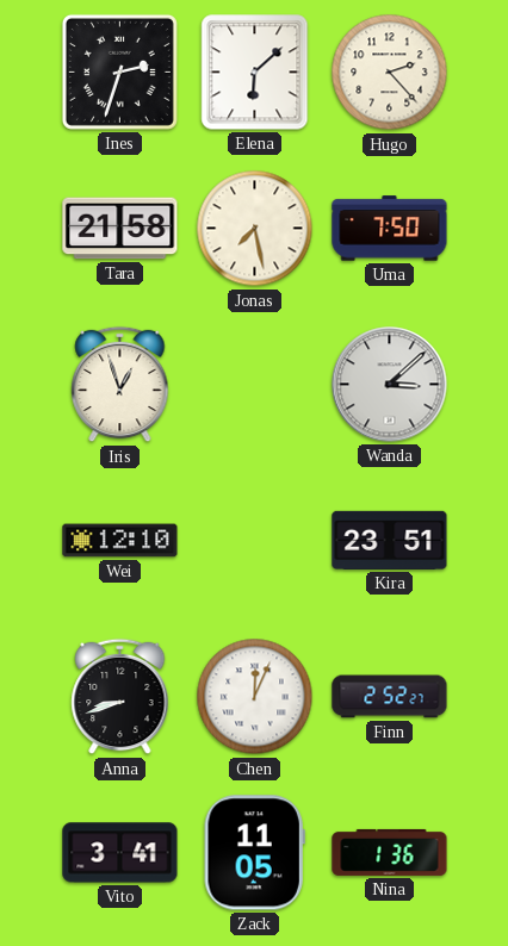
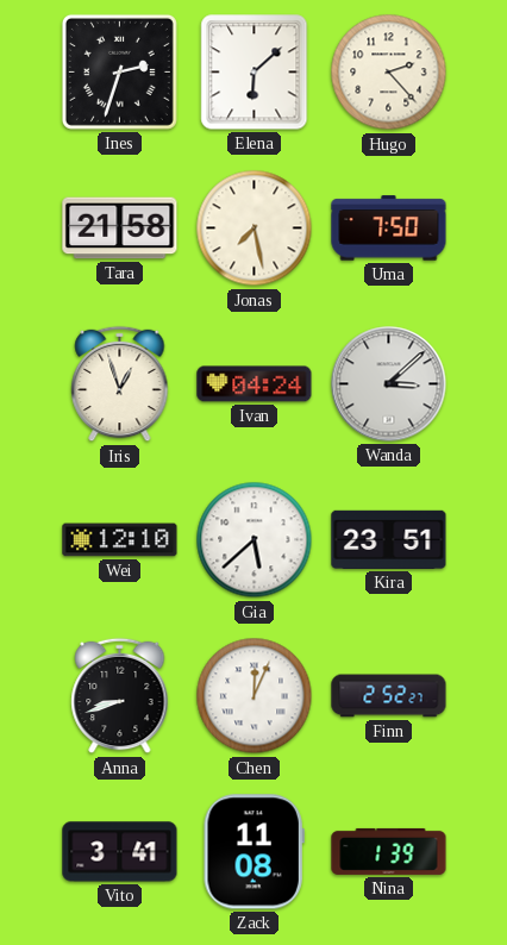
Ivan: none -> 04:24 (255, 384)
Gia: none -> 5:38 (255, 540)
Zack: 11:05 -> 11:08 (253, 852)
Nina: 1:36 -> 1:39 (389, 851)
